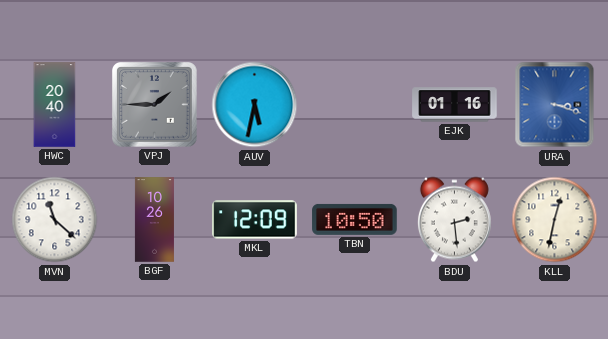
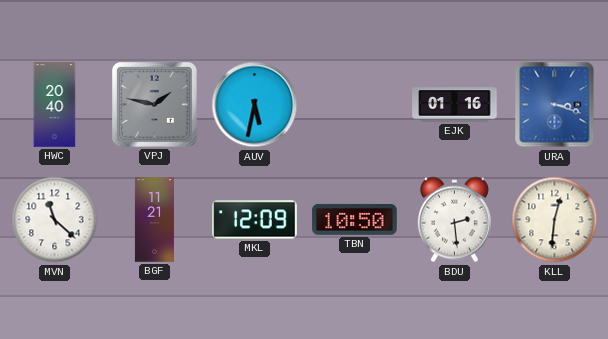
VPJ: 1:45 -> 1:47 (155, 105)
BGF: 10:26 -> 11:21 (154, 220)
KLL: 12:32 -> 12:31 (555, 220)
